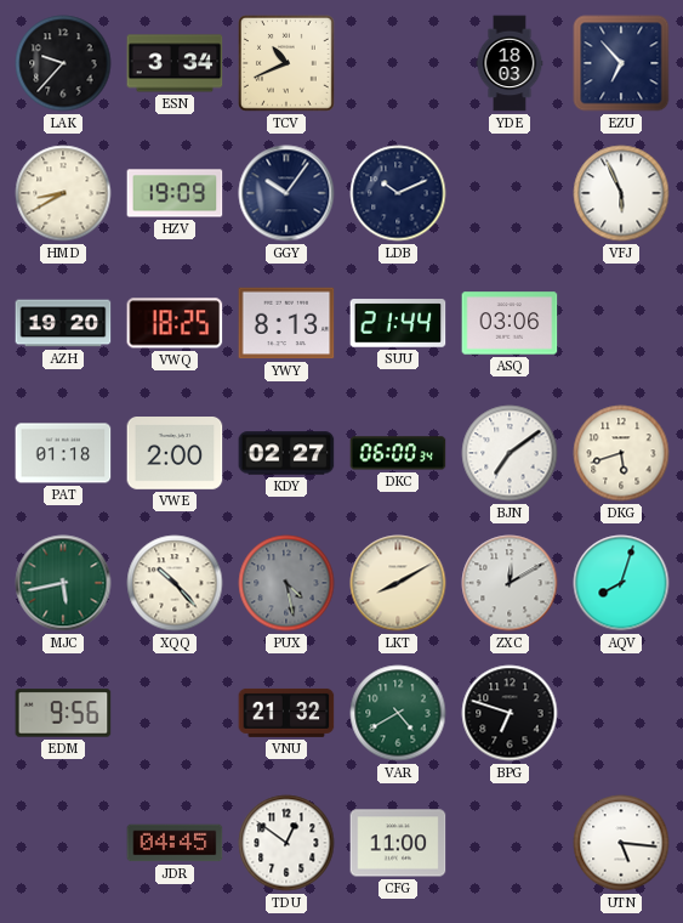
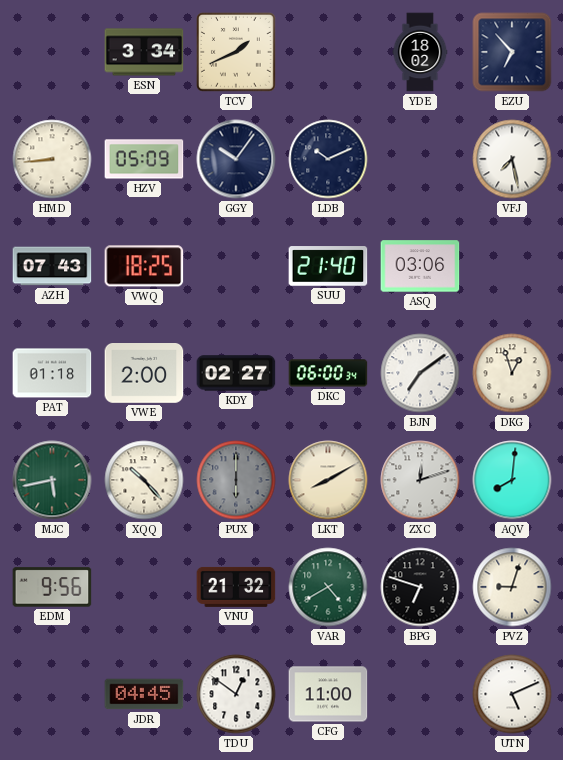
LAK: 9:37 -> none (63, 63)
TCV: 10:41 -> 1:41 (237, 53)
YDE: 18:03 -> 18:02 (420, 52)
HMD: 8:40 -> 8:44 (52, 159)
HZV: 19:09 -> 05:09 (144, 159)
VFJ: 5:56 -> 7:28 (512, 159)
AZH: 19:20 -> 07:43 (52, 266)
YWY: 8:13 -> none (286, 323)
SUU: 21:44 -> 21:40 (328, 266)
DKG: 5:42 -> 12:57 (512, 373)
PUX: 4:28 -> 6:00 (236, 480)
ZXC: 12:10 -> 12:12 (420, 480)
AQV: 8:03 -> 8:01 (512, 480)
PVZ: none -> 9:03 (512, 587)
UTN: 5:16 -> 5:11 (512, 694)
